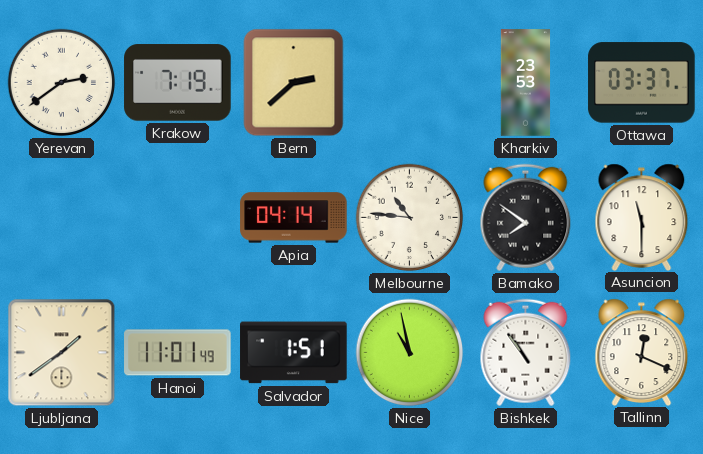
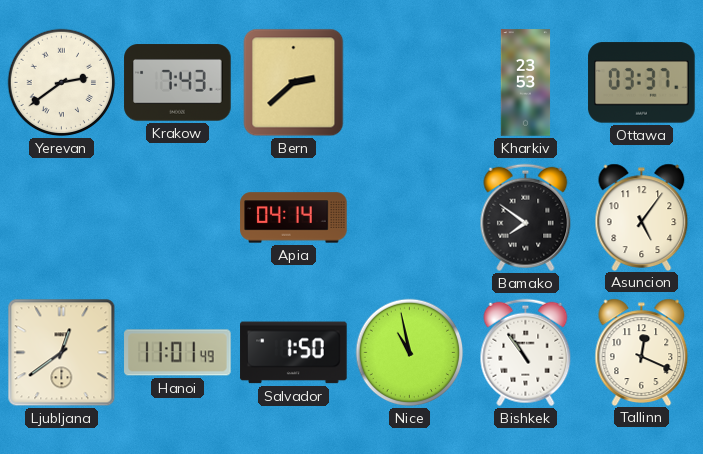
Krakow: 7:19 -> 7:43 (178, 83)
Melbourne: 10:46 -> none (410, 218)
Asuncion: 11:30 -> 5:06 (642, 217)
Ljubljana: 1:39 -> 12:39 (62, 353)
Salvador: 1:51 -> 1:50 (294, 353)
